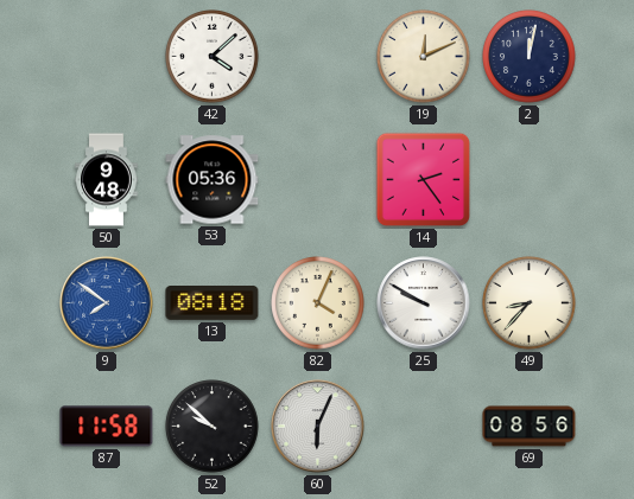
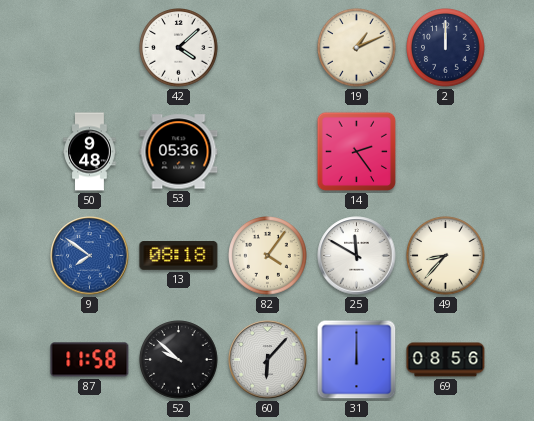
19: 12:11 -> 1:11 (357, 48)
2: 12:02 -> 12:00 (446, 48)
82: 4:04 -> 4:06 (268, 256)
25: 9:50 -> 11:50 (357, 256)
60: 6:04 -> 6:07 (268, 360)
31: none -> 12:00 (357, 360)
